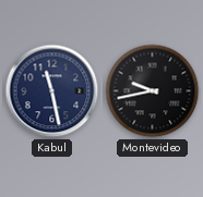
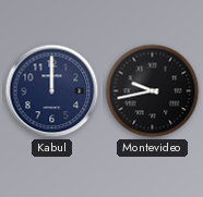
Kabul: 11:28 -> 12:00 (52, 91)
